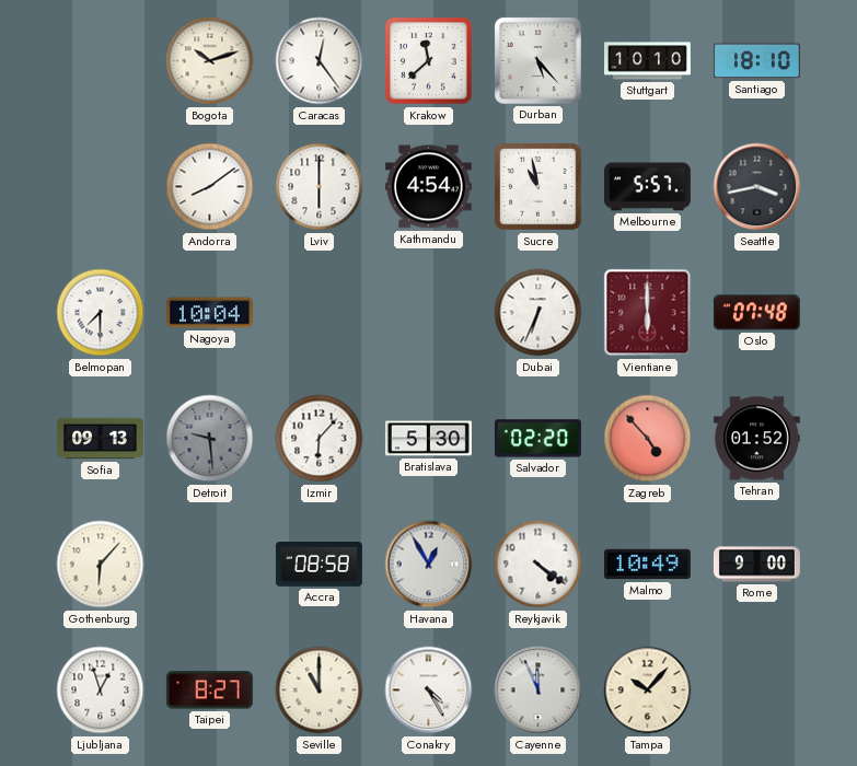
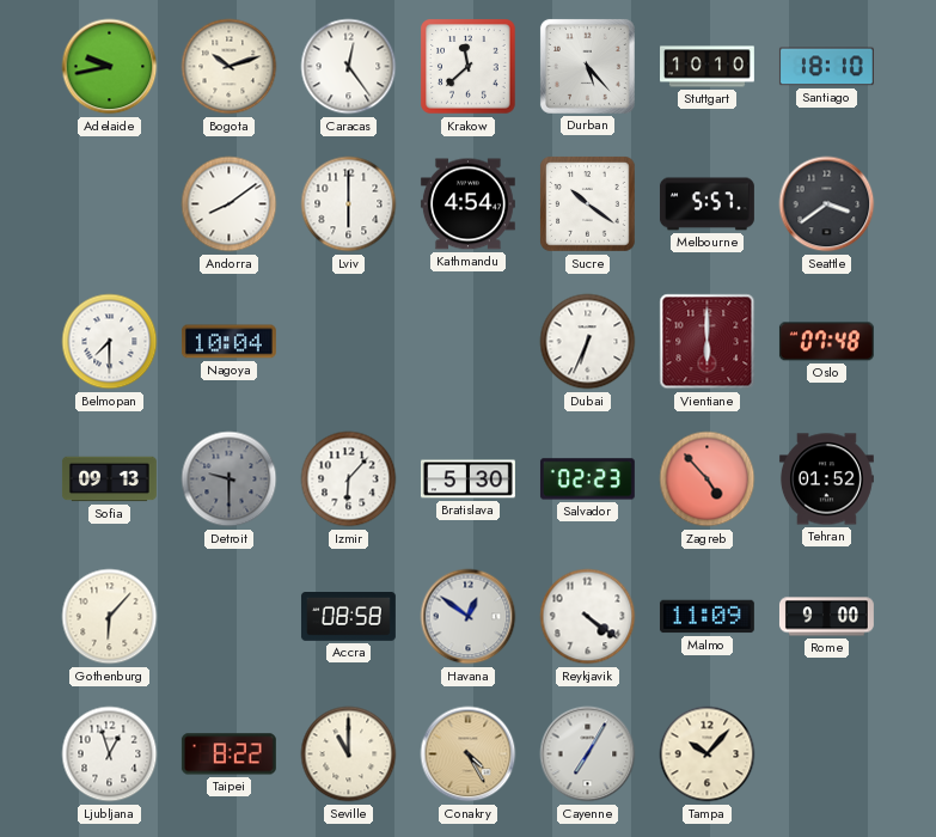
Adelaide: none -> 9:43 (110, 67)
Sucre: 10:58 -> 10:21 (588, 204)
Seattle: 3:43 -> 3:39 (827, 204)
Detroit: 9:29 -> 9:30 (230, 479)
Salvador: 02:20 -> 02:23 (587, 479)
Havana: 12:55 -> 12:51 (469, 617)
Malmo: 10:49 -> 11:09 (706, 617)
Taipei: 8:27 -> 8:22 (228, 754)
Conakry dial: white -> champagne (469, 754)
Cayenne: 11:56 -> 7:05 (588, 754)
